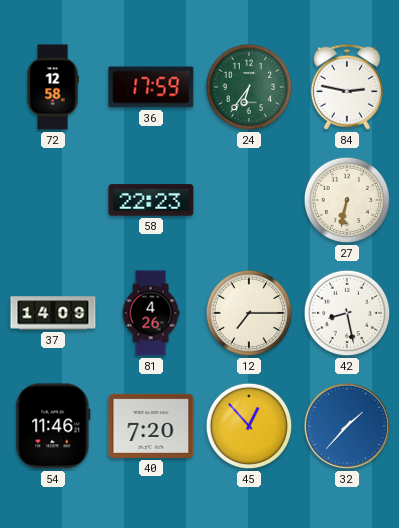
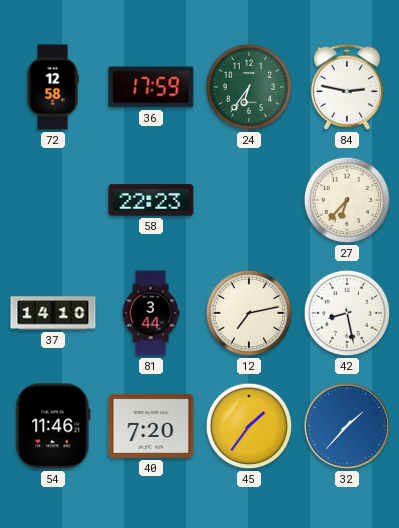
27: 6:32 -> 6:37 (347, 200)
37: 14:09 -> 14:10 (53, 313)
81: 4:26 -> 3:44 (151, 313)
12: 7:15 -> 7:13 (249, 313)
45: 12:53 -> 1:36 (249, 426)
